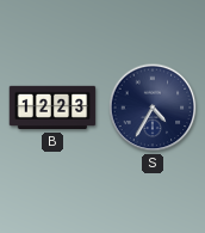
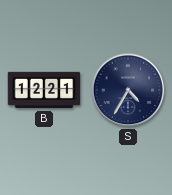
B: 12:23 -> 12:21 (44, 90)
